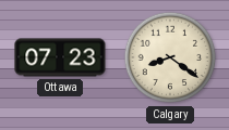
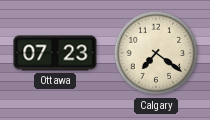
Calgary: 8:21 -> 7:21 (156, 53)
